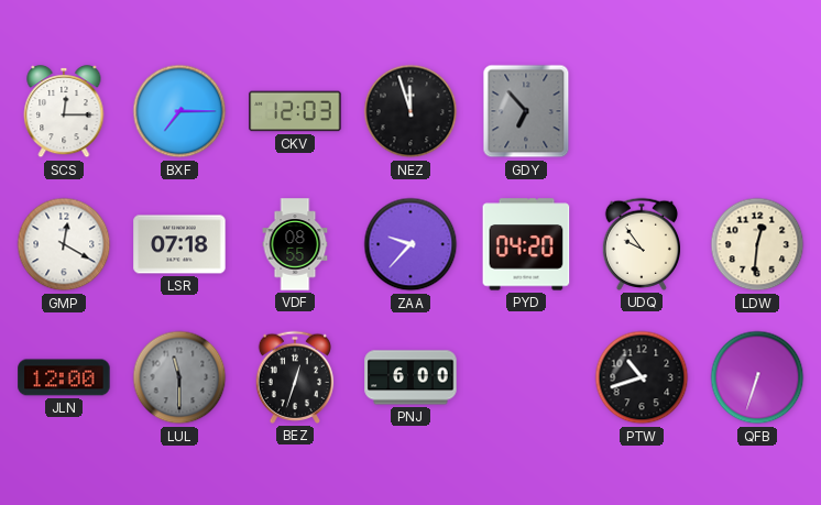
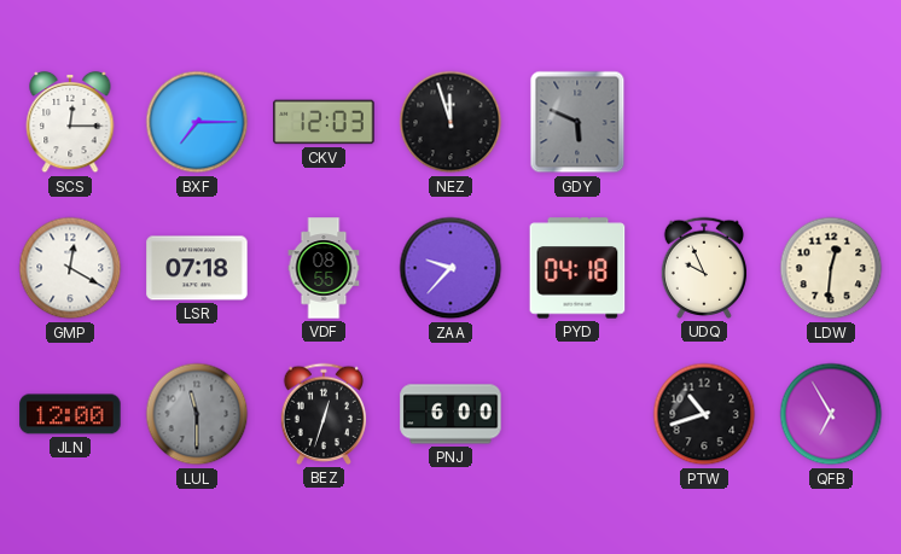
GDY: 6:53 -> 5:49 (577, 122)
PYD: 04:20 -> 04:18 (577, 268)
UDQ: 9:54 -> 9:56 (704, 268)
QFB: 6:33 -> 6:55 (831, 414)
